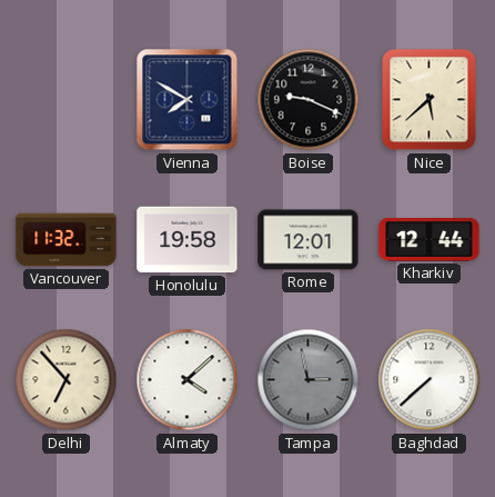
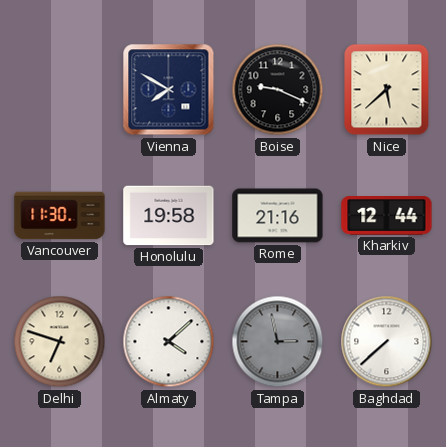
Vancouver: 11:32 -> 11:30 (60, 216)
Rome: 12:01 -> 21:16 (278, 216)
Delhi: 6:53 -> 6:48 (60, 342)
